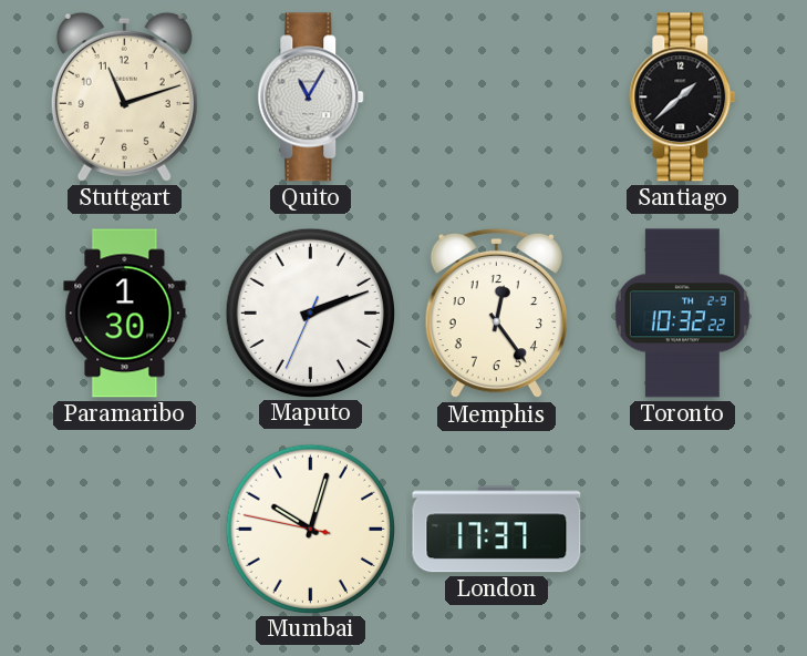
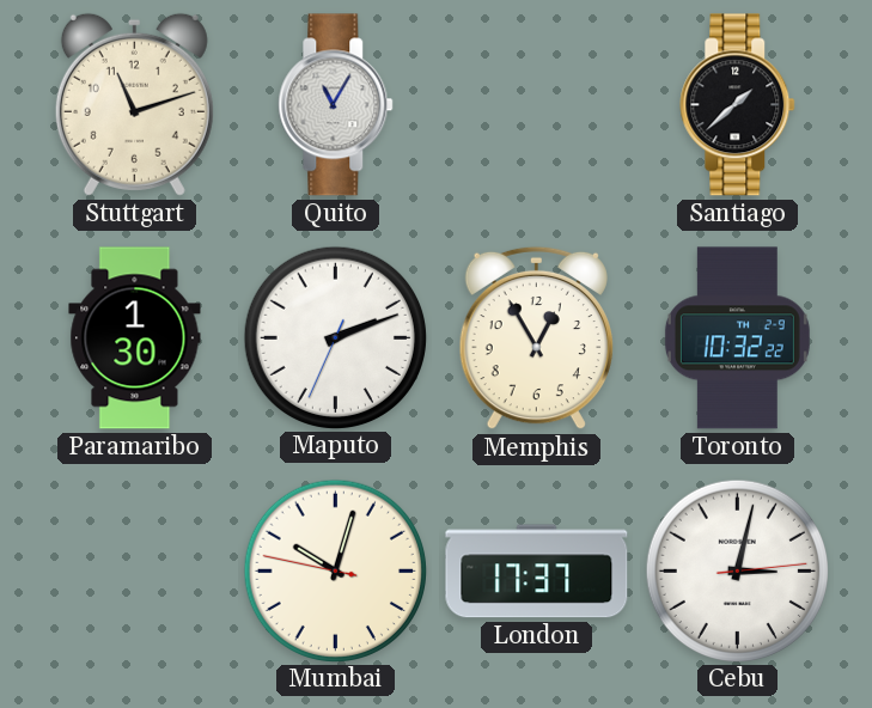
Memphis: 12:24 -> 12:55 (536, 338)
Cebu: none -> 3:02 (737, 570)
